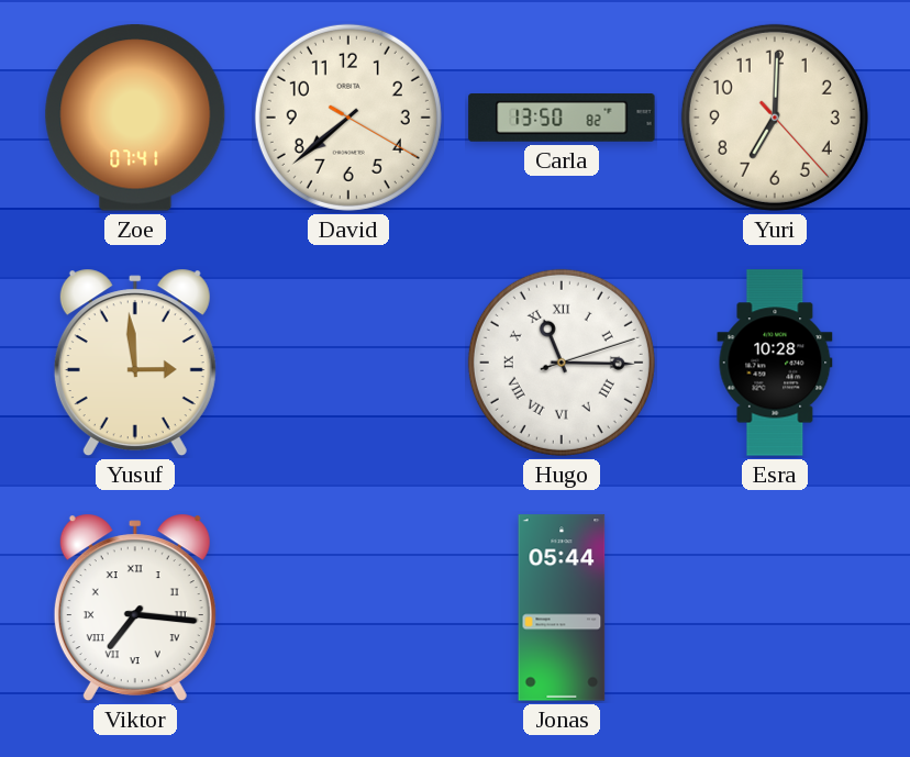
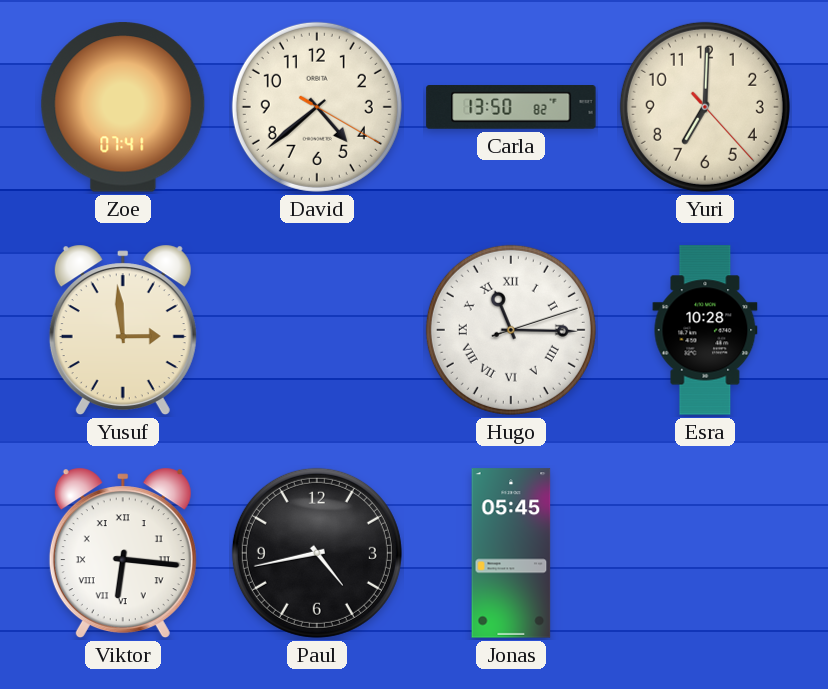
David: 7:38 -> 4:38 (317, 107)
Viktor: 7:16 -> 6:16 (123, 553)
Paul: none -> 4:43 (317, 553)
Jonas: 05:44 -> 05:45 (511, 553)
